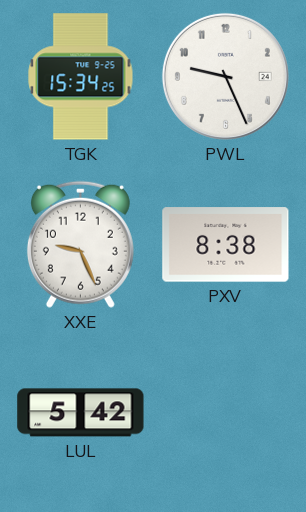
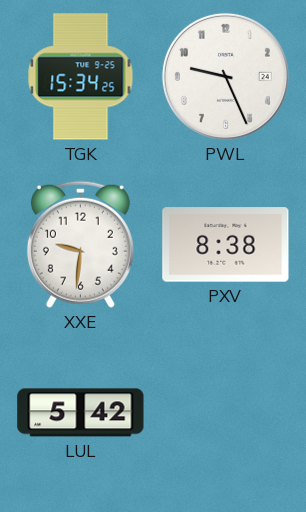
XXE: 9:26 -> 9:31 (80, 244)
